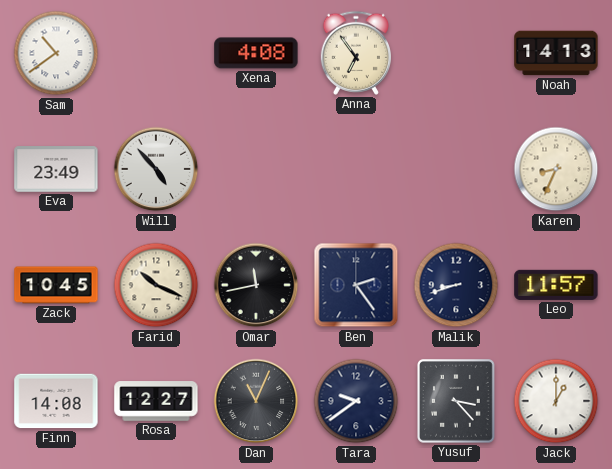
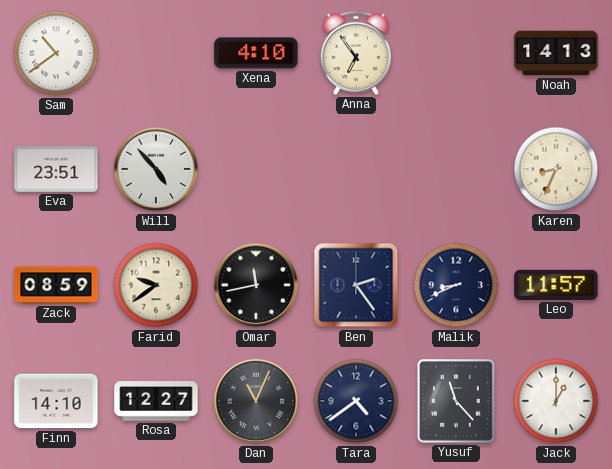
Xena: 4:08 -> 4:10 (256, 53)
Eva: 23:49 -> 23:51 (56, 169)
Zack: 10:45 -> 08:59 (56, 285)
Farid: 10:19 -> 9:39 (156, 285)
Malik: 8:42 -> 8:41 (456, 285)
Finn: 14:08 -> 14:10 (56, 401)
Tara: 9:39 -> 4:39 (356, 401)
Yusuf: 3:23 -> 11:23 (457, 402)
